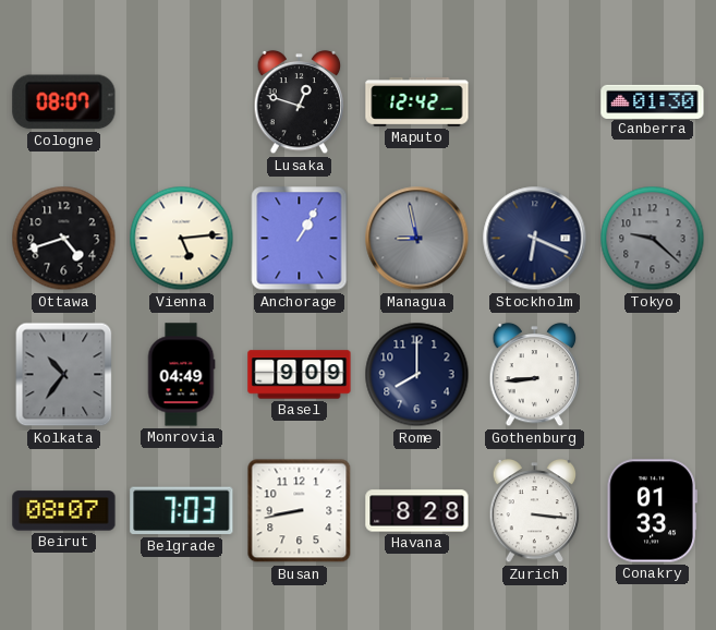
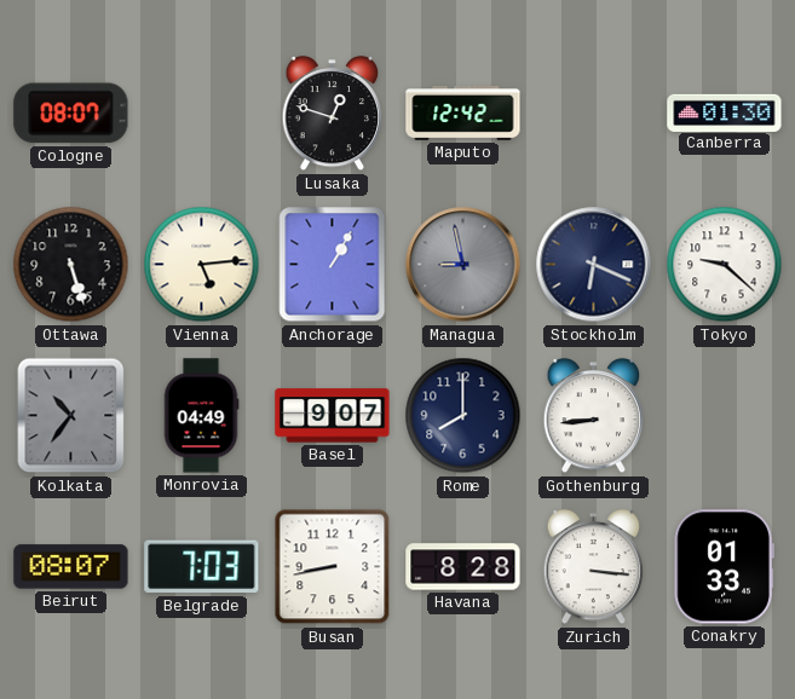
Ottawa: 4:42 -> 5:27 (71, 265)
Tokyo dial: grey -> white (725, 265)
Basel: 9:09 -> 9:07 (333, 416)
